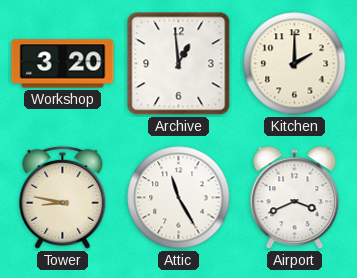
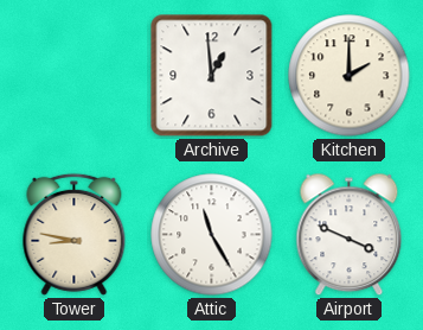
Workshop: 3:20 -> none (63, 64)
Airport: 3:41 -> 3:49 (350, 235)
